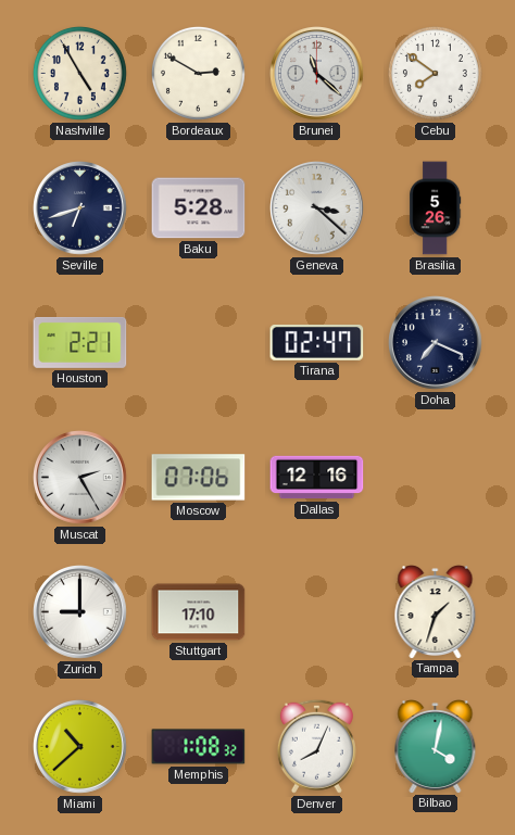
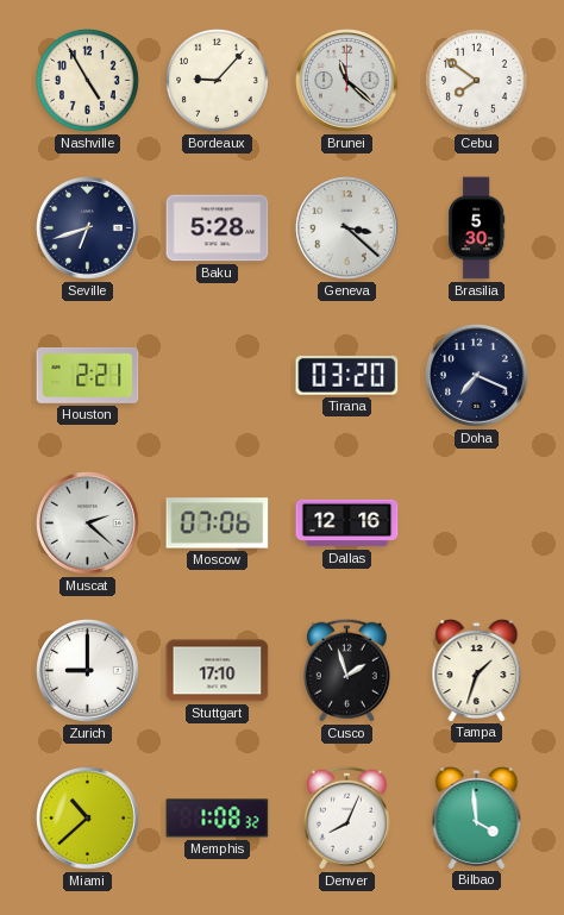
Bordeaux: 2:50 -> 9:07 (217, 80)
Brasilia: 5:26 -> 5:30 (477, 228)
Tirana: 02:47 -> 03:20 (347, 376)
Muscat: 2:25 -> 2:22 (88, 524)
Cusco: none -> 1:57 (346, 670)
Bilbao: 4:02 -> 3:59 (477, 819)
